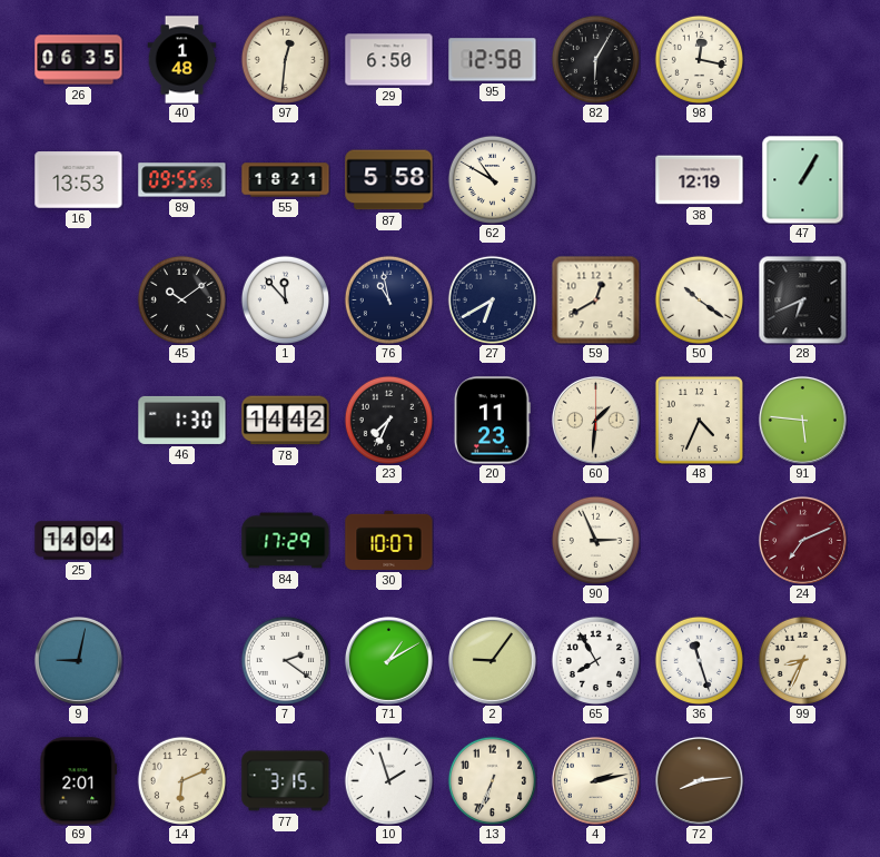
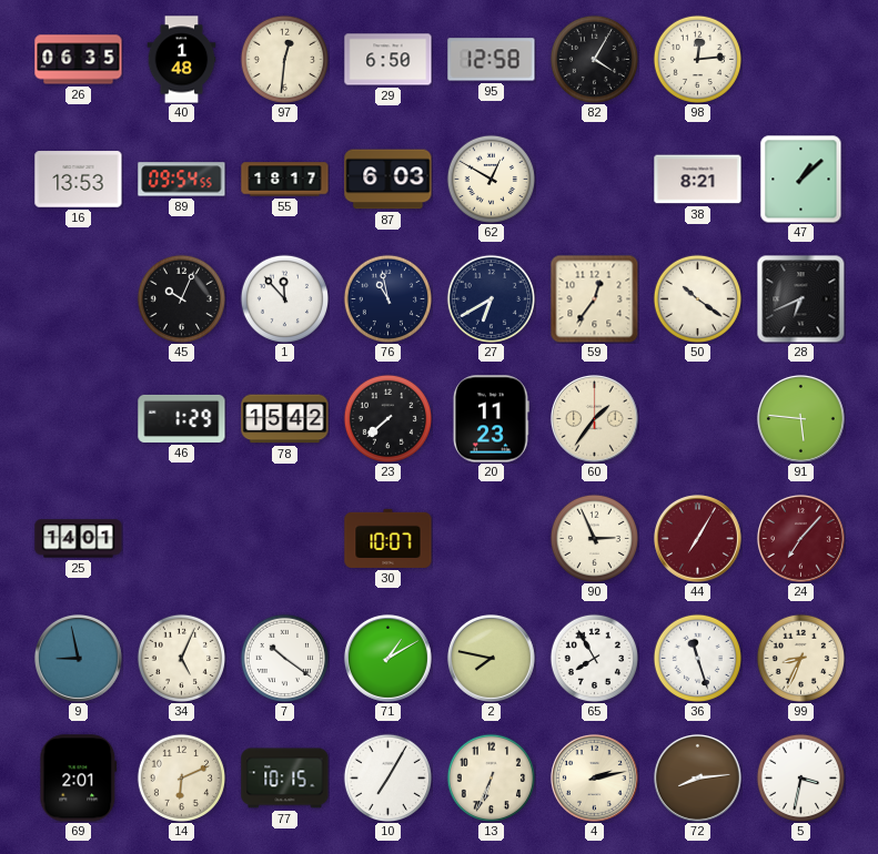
82: 6:05 -> 4:05 (594, 59)
98: 12:17 -> 12:14 (697, 59)
89: 09:55 -> 09:54 (182, 180)
55: 18:21 -> 18:17 (285, 180)
87: 5:58 -> 6:03 (388, 180)
62: 10:50 -> 12:50 (491, 179)
38: 12:19 -> 8:21 (698, 180)
47: 1:05 -> 1:08 (801, 180)
45: 10:09 -> 10:04 (181, 298)
59: 12:40 -> 12:36 (594, 298)
46: 1:30 -> 1:29 (182, 418)
78: 14:42 -> 15:42 (285, 419)
23: 7:34 -> 7:38 (387, 418)
60: 1:31 -> 1:36 (594, 418)
48: 4:34 -> none (699, 420)
25: 14:04 -> 14:01 (79, 539)
84: 17:29 -> none (286, 541)
44: none -> 7:05 (697, 538)
24: 7:11 -> 7:07 (800, 538)
9: 9:02 -> 8:58 (78, 658)
34: none -> 5:04 (181, 658)
7: 2:21 -> 10:21 (284, 658)
2: 9:06 -> 7:47 (491, 658)
77: 3:15 -> 10:15 (285, 779)
10: 1:57 -> 7:05 (387, 777)
5: none -> 3:32 (800, 777)
